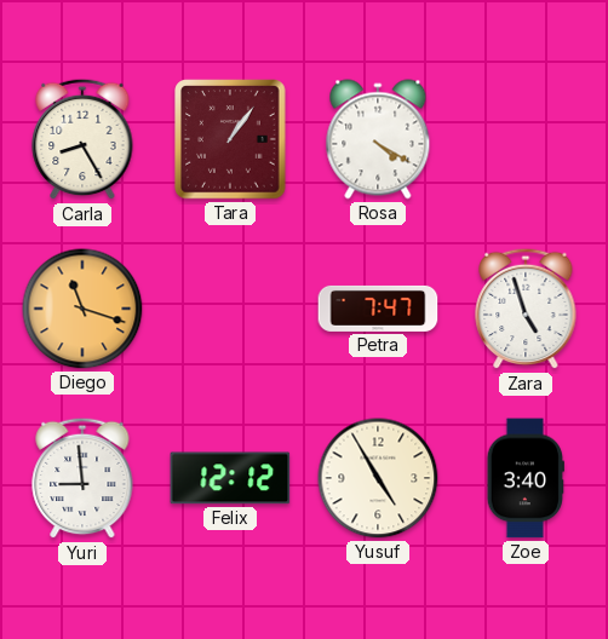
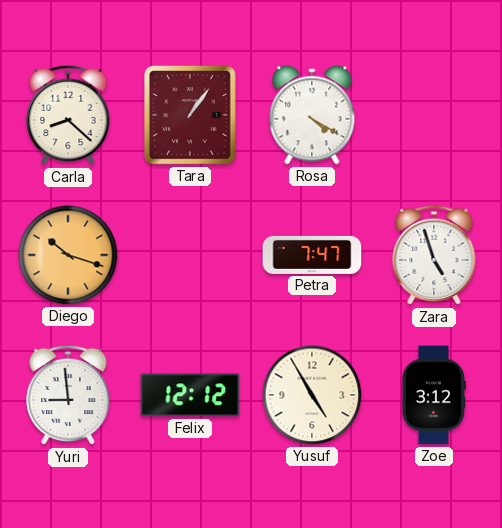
Carla: 8:25 -> 8:22 (68, 115)
Diego: 11:18 -> 10:18 (68, 255)
Zoe: 3:40 -> 3:12 (434, 395)
